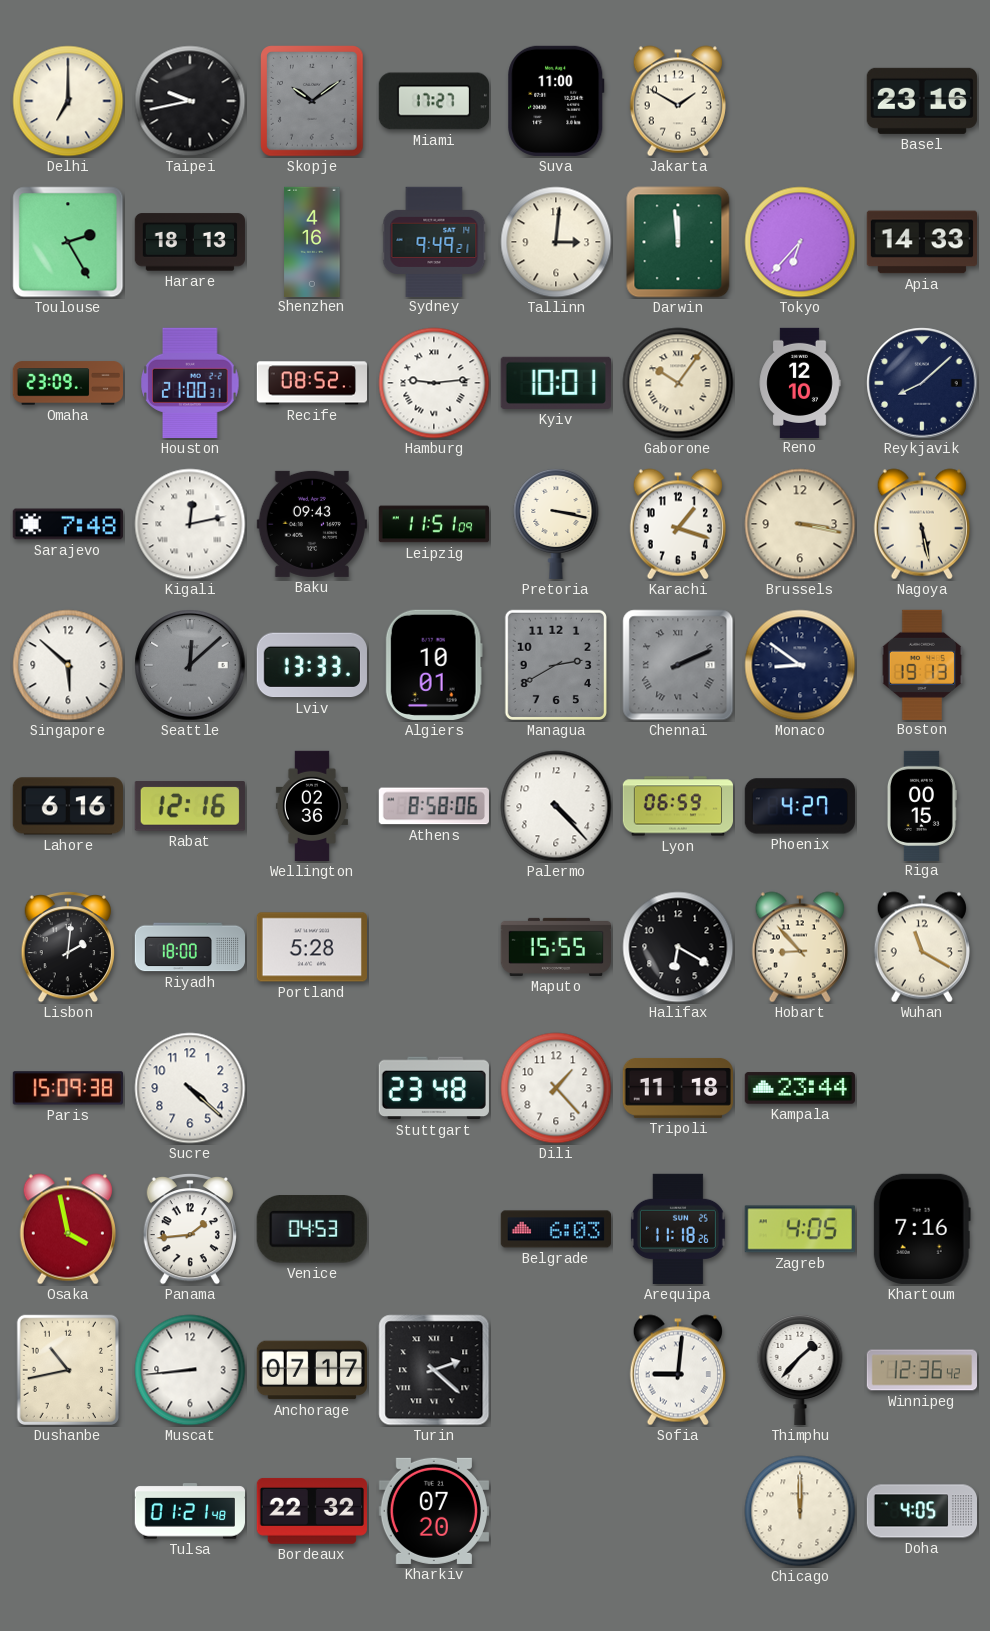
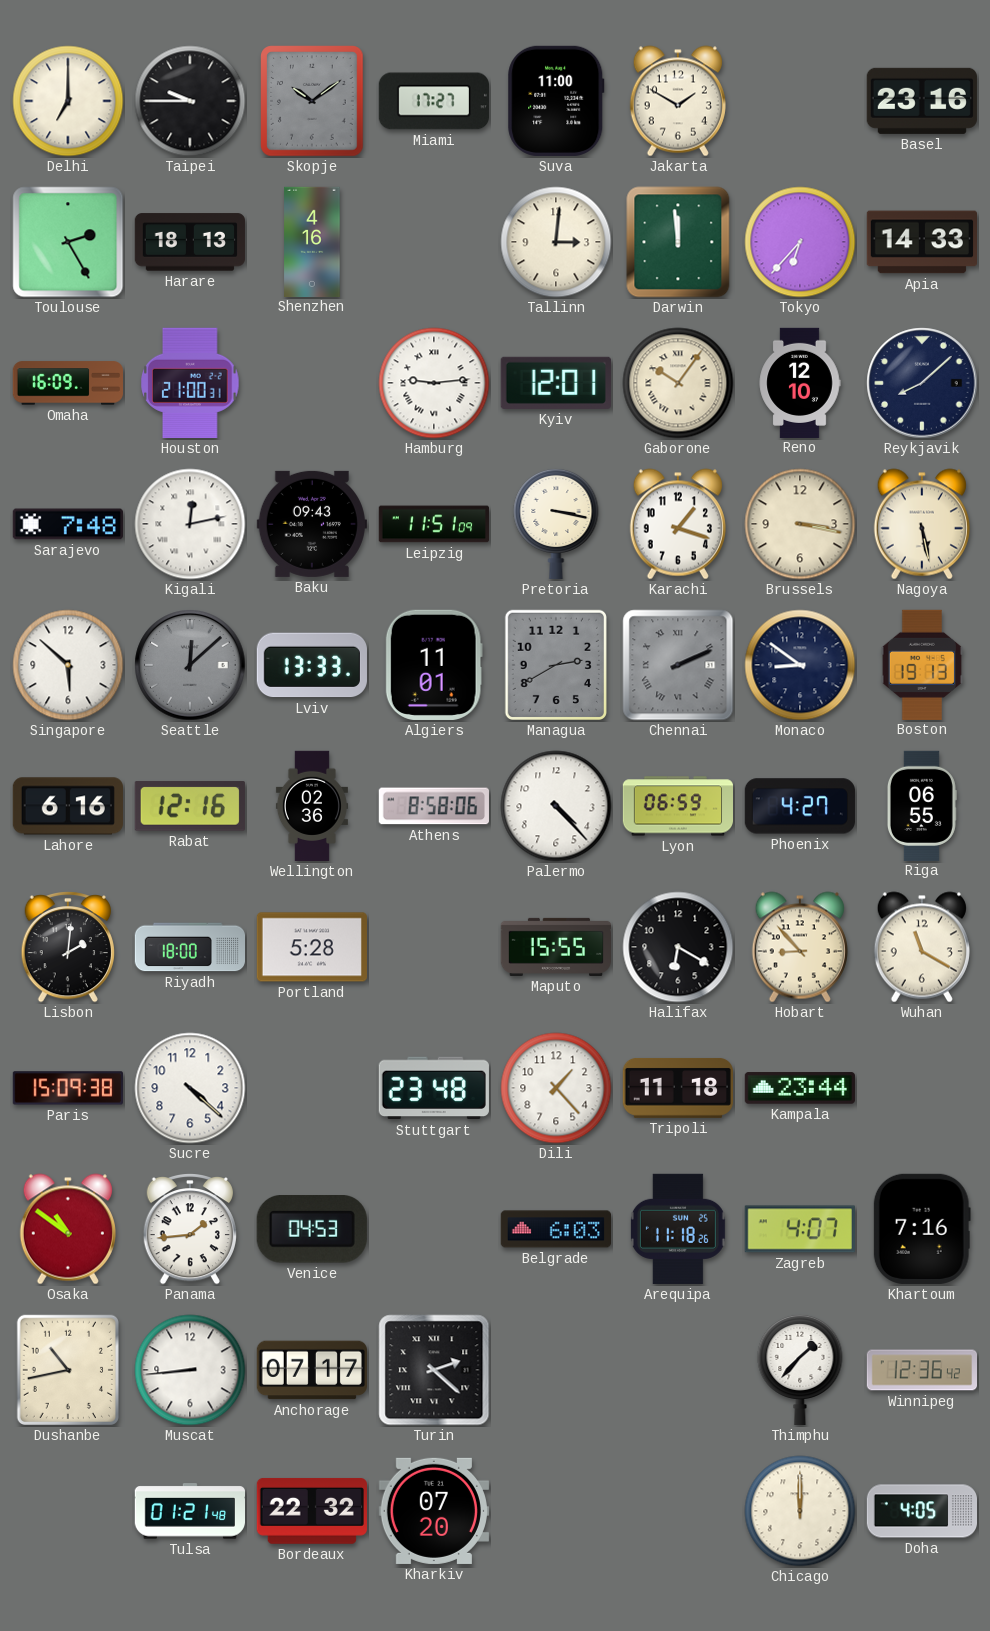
Taipei: 9:43 -> 9:45 (190, 101)
Sydney: 9:49 -> none (434, 241)
Omaha: 23:09 -> 16:09 (67, 383)
Recife: 08:52 -> none (312, 383)
Kyiv: 10:01 -> 12:01 (556, 383)
Algiers: 10:01 -> 11:01 (434, 665)
Riga: 00:15 -> 06:55 (921, 805)
Osaka: 3:58 -> 10:51 (68, 1229)
Zagreb: 4:05 -> 4:07 (800, 1229)
Sofia: 9:01 -> none (678, 1370)
